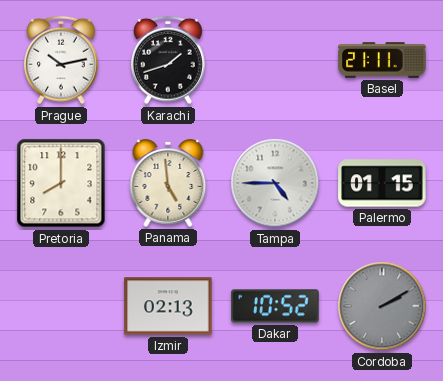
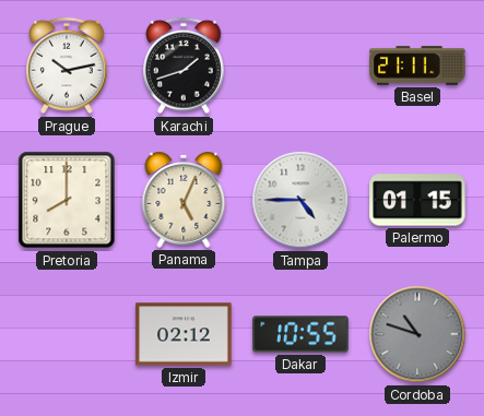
Panama: 4:59 -> 5:04 (184, 200)
Izmir: 02:13 -> 02:12 (184, 334)
Dakar: 10:52 -> 10:55 (300, 334)
Cordoba: 2:10 -> 10:48 (417, 334)
